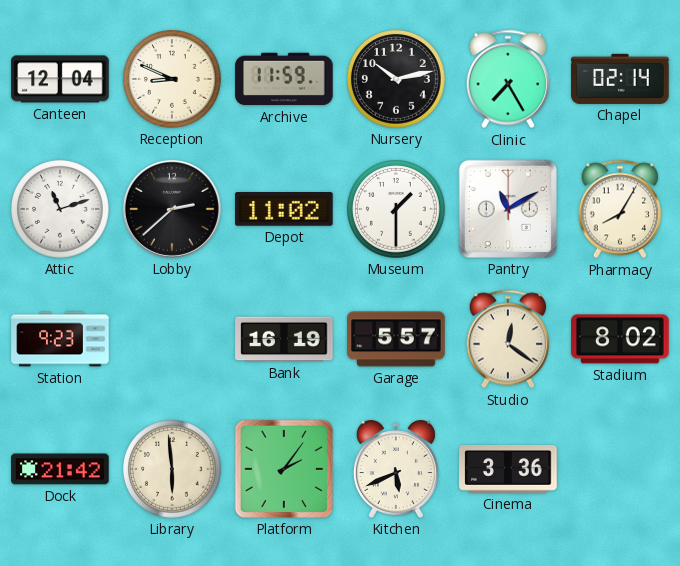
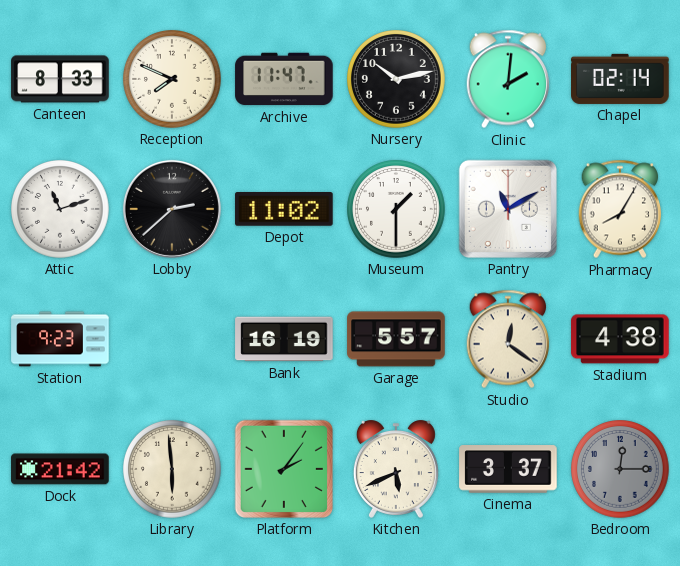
Canteen: 12:04 -> 8:33 (60, 79)
Reception: 8:49 -> 7:49 (173, 80)
Archive: 11:59 -> 11:47 (284, 79)
Clinic: 7:25 -> 2:01 (507, 79)
Stadium: 8:02 -> 4:38 (620, 339)
Cinema: 3:36 -> 3:37 (508, 469)
Bedroom: none -> 12:15 (621, 470)
